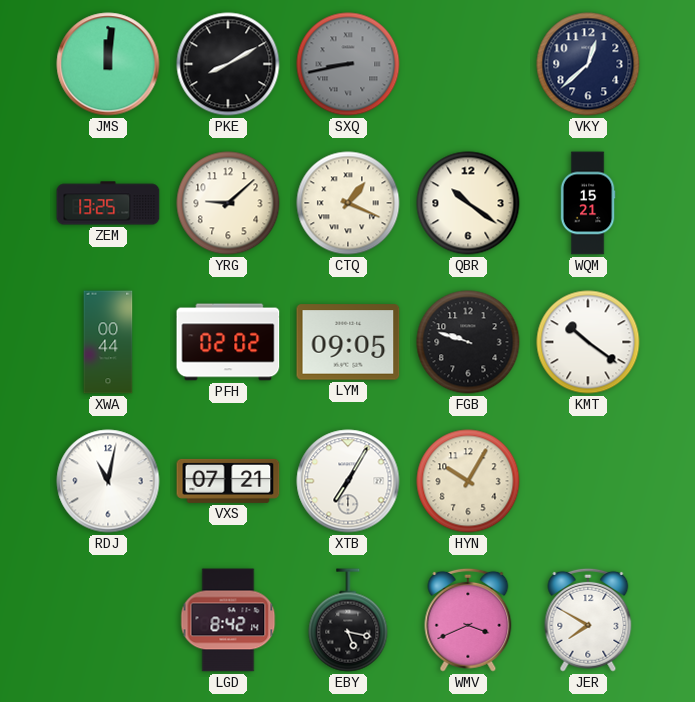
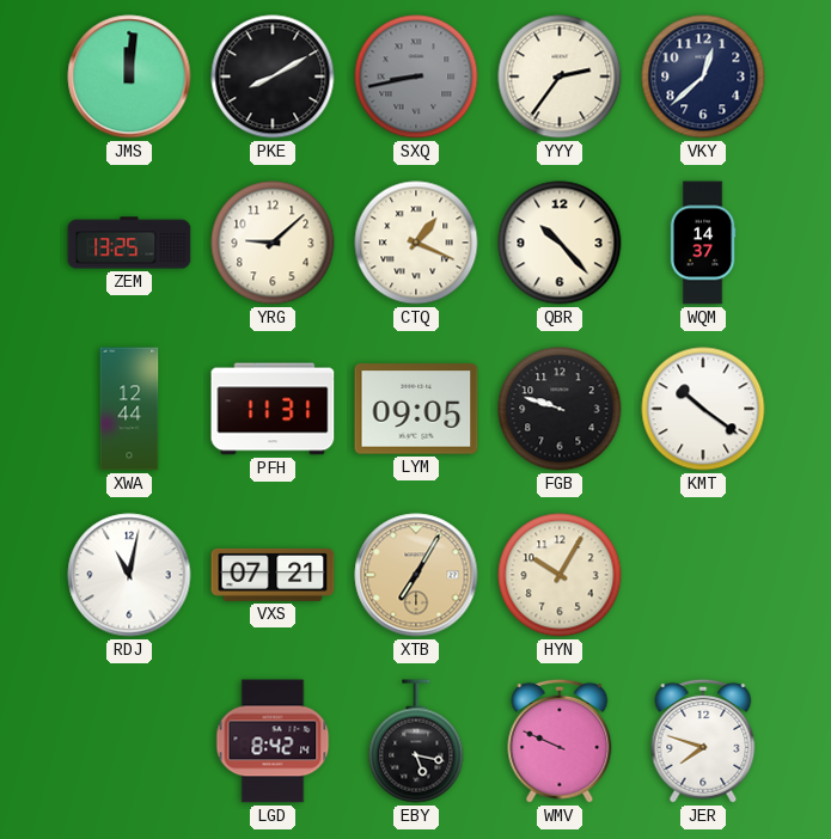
YYY: none -> 2:36 (560, 76)
QBR: 10:21 -> 10:23 (560, 243)
WQM: 15:21 -> 14:37 (703, 243)
XWA: 00:44 -> 12:44 (129, 409)
PFH: 02:02 -> 11:31 (273, 409)
XTB dial: white -> champagne (416, 575)
WMV: 3:41 -> 9:49 (560, 741)
JER: 7:50 -> 7:48 (703, 741)
